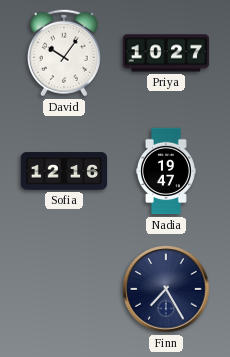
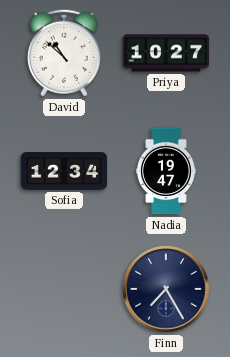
David: 10:06 -> 10:52 (64, 53)
Sofia: 12:16 -> 12:34 (64, 171)
